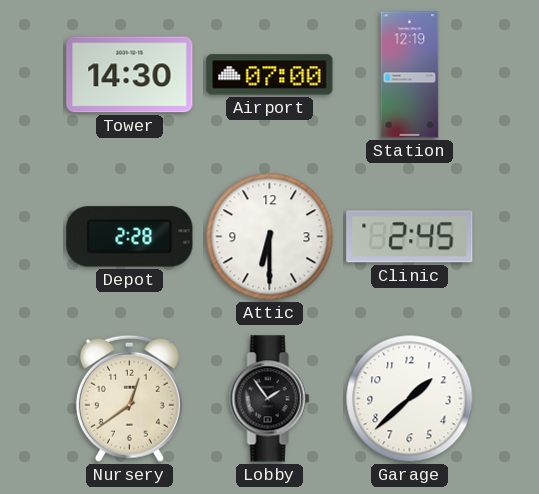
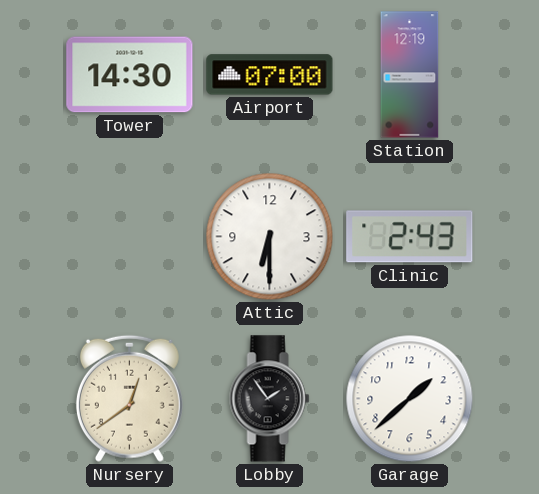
Depot: 2:28 -> none (130, 237)
Clinic: 2:45 -> 2:43 (410, 237)
